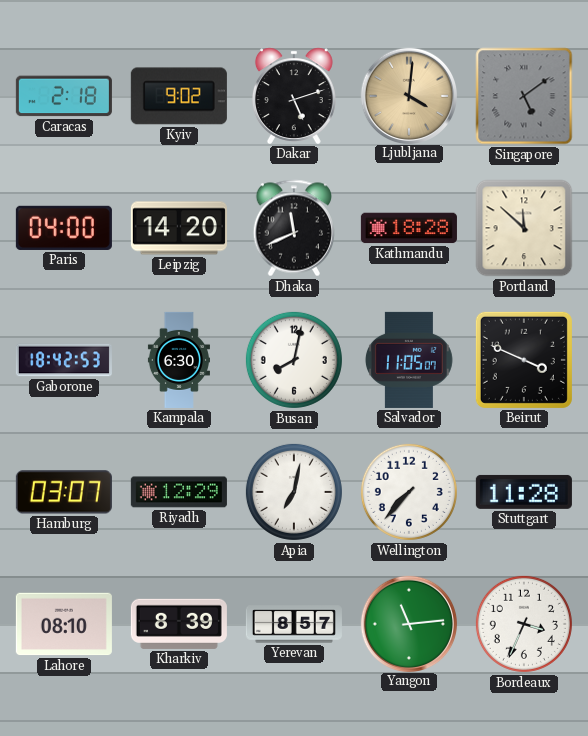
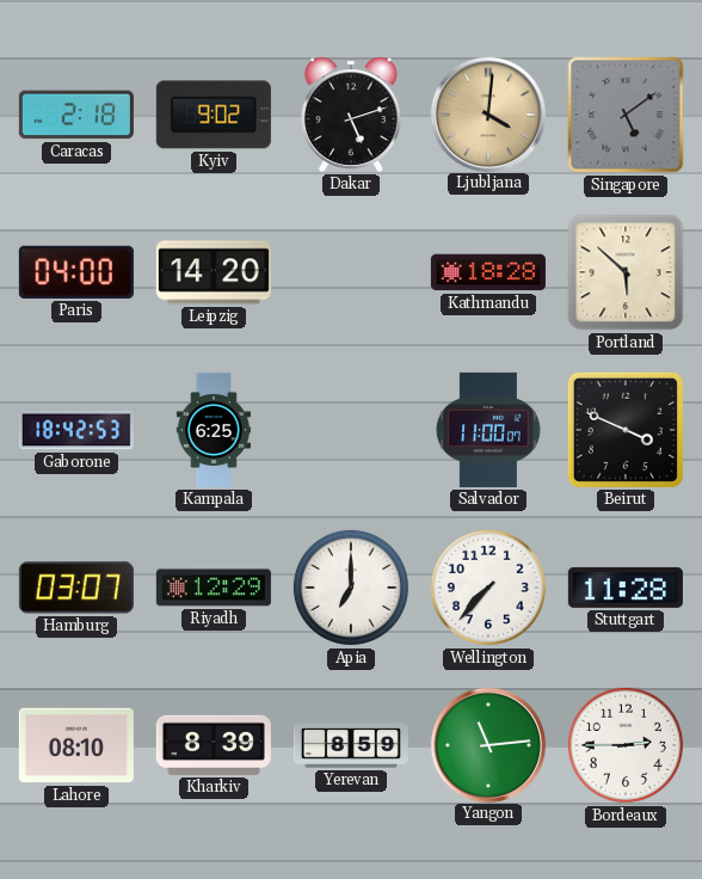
Dhaka: 11:41 -> none (293, 228)
Portland: 11:52 -> 5:52 (626, 272)
Kampala: 6:30 -> 6:25 (214, 430)
Busan: 8:02 -> none (294, 360)
Salvador: 11:05 -> 11:00 (488, 430)
Apia: 7:02 -> 7:00 (351, 588)
Yerevan: 8:57 -> 8:59 (351, 745)
Bordeaux: 3:34 -> 2:45 (626, 745)
